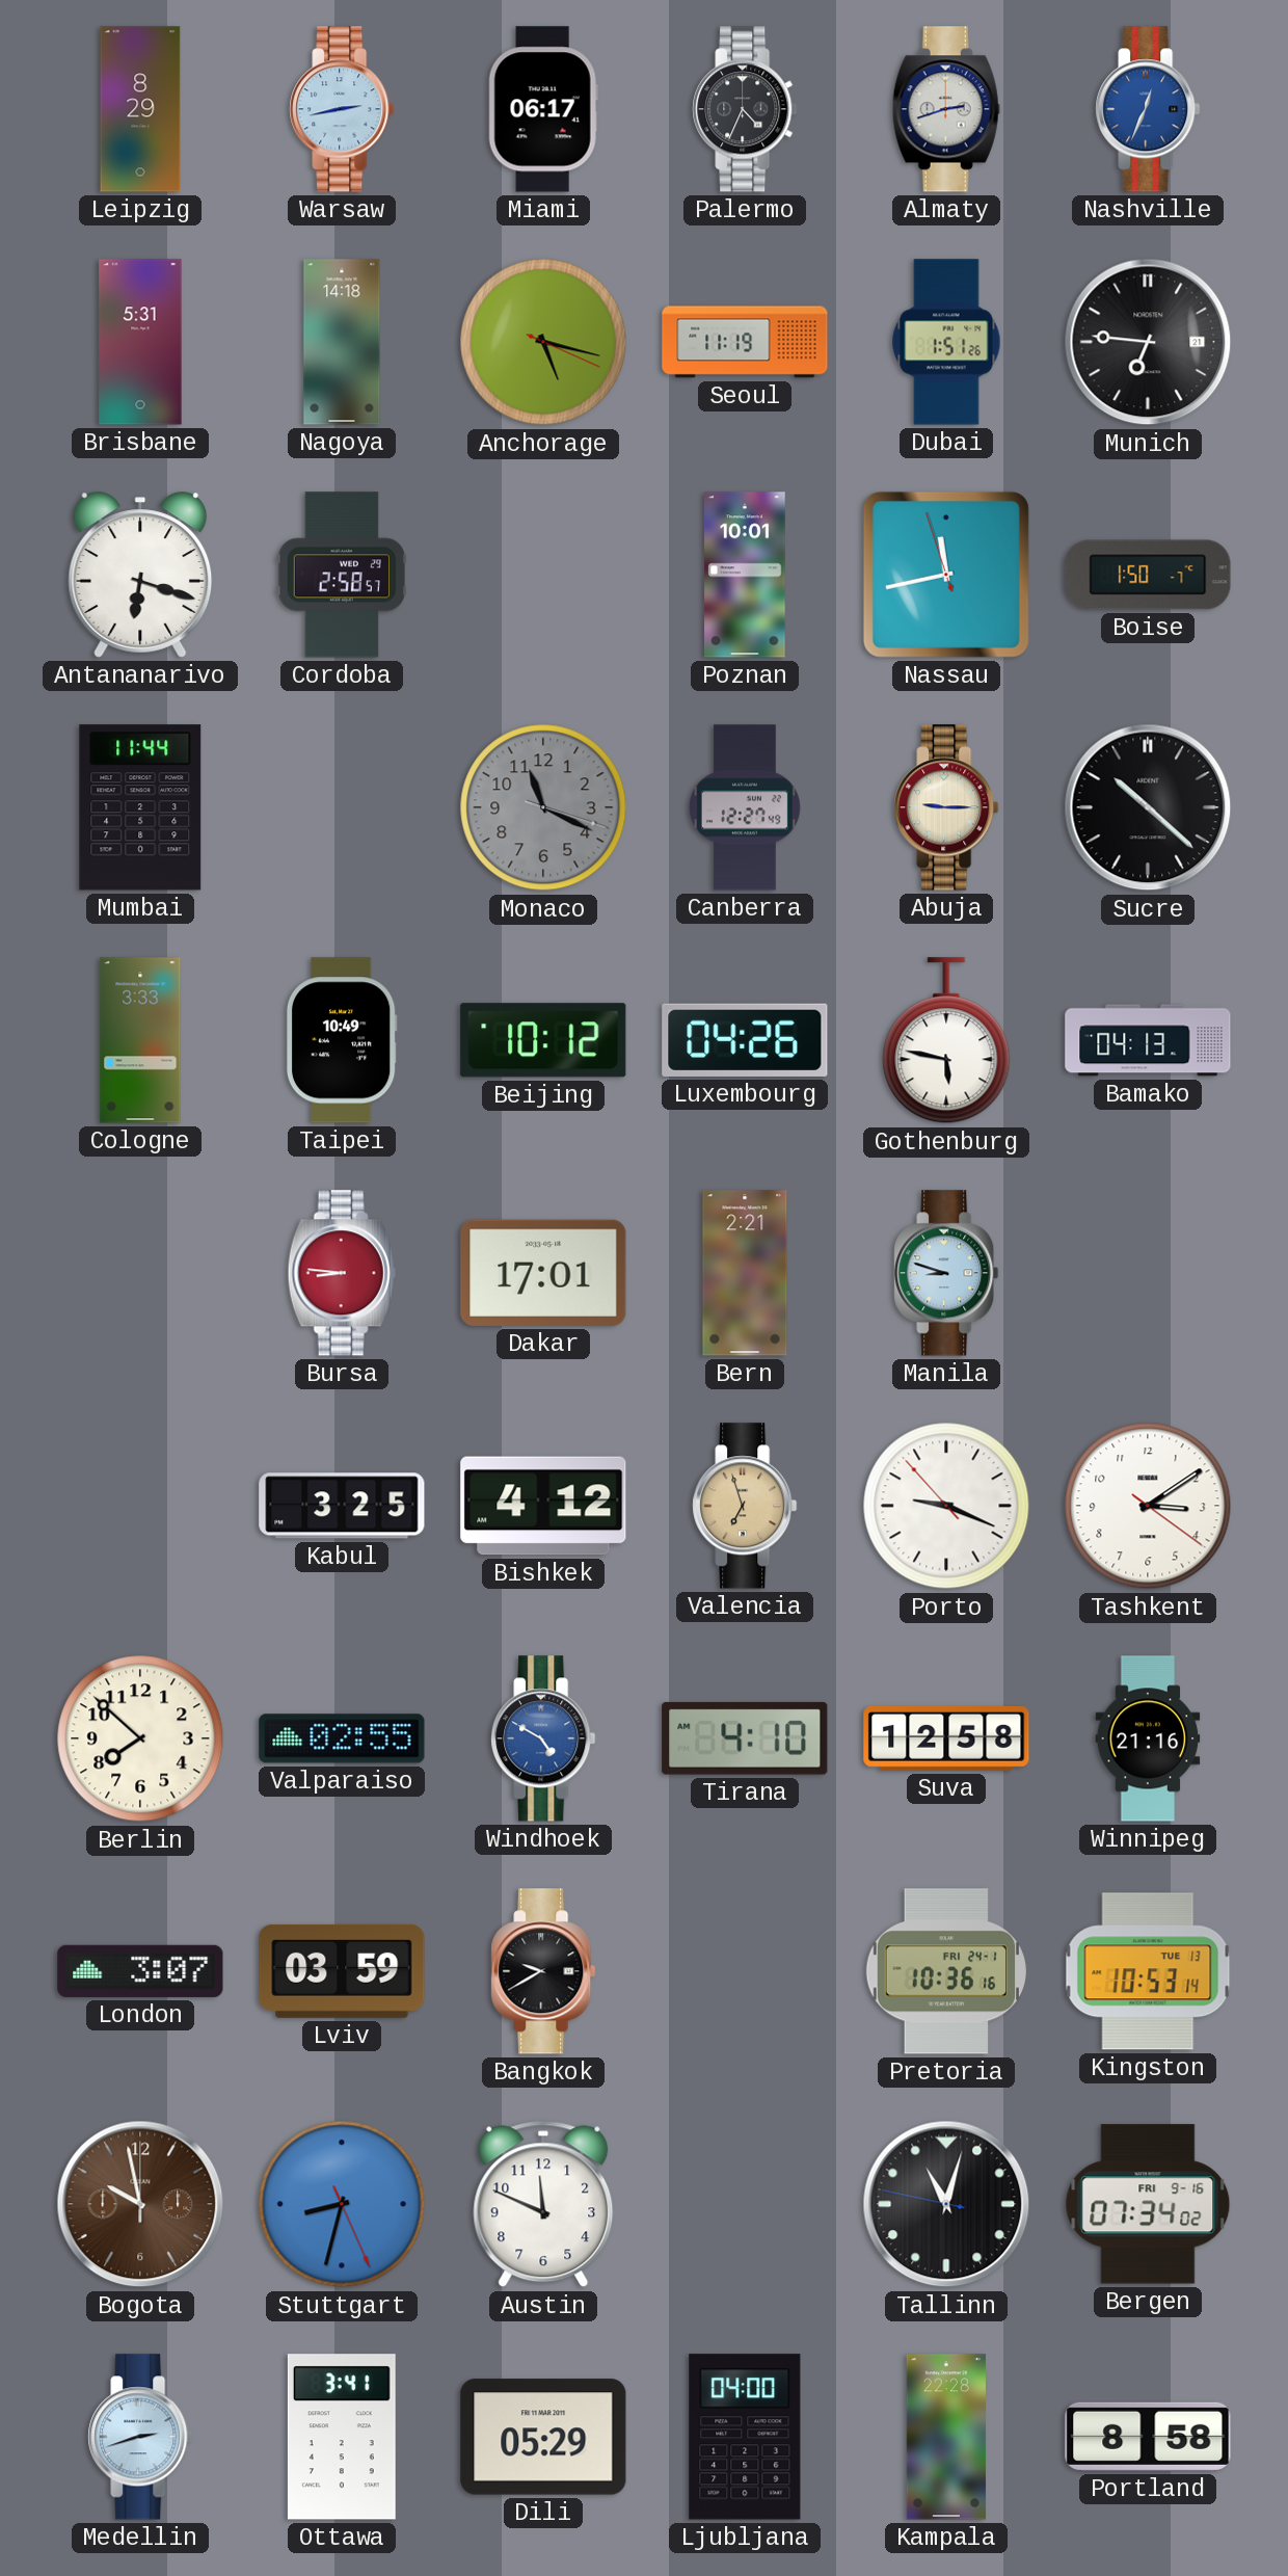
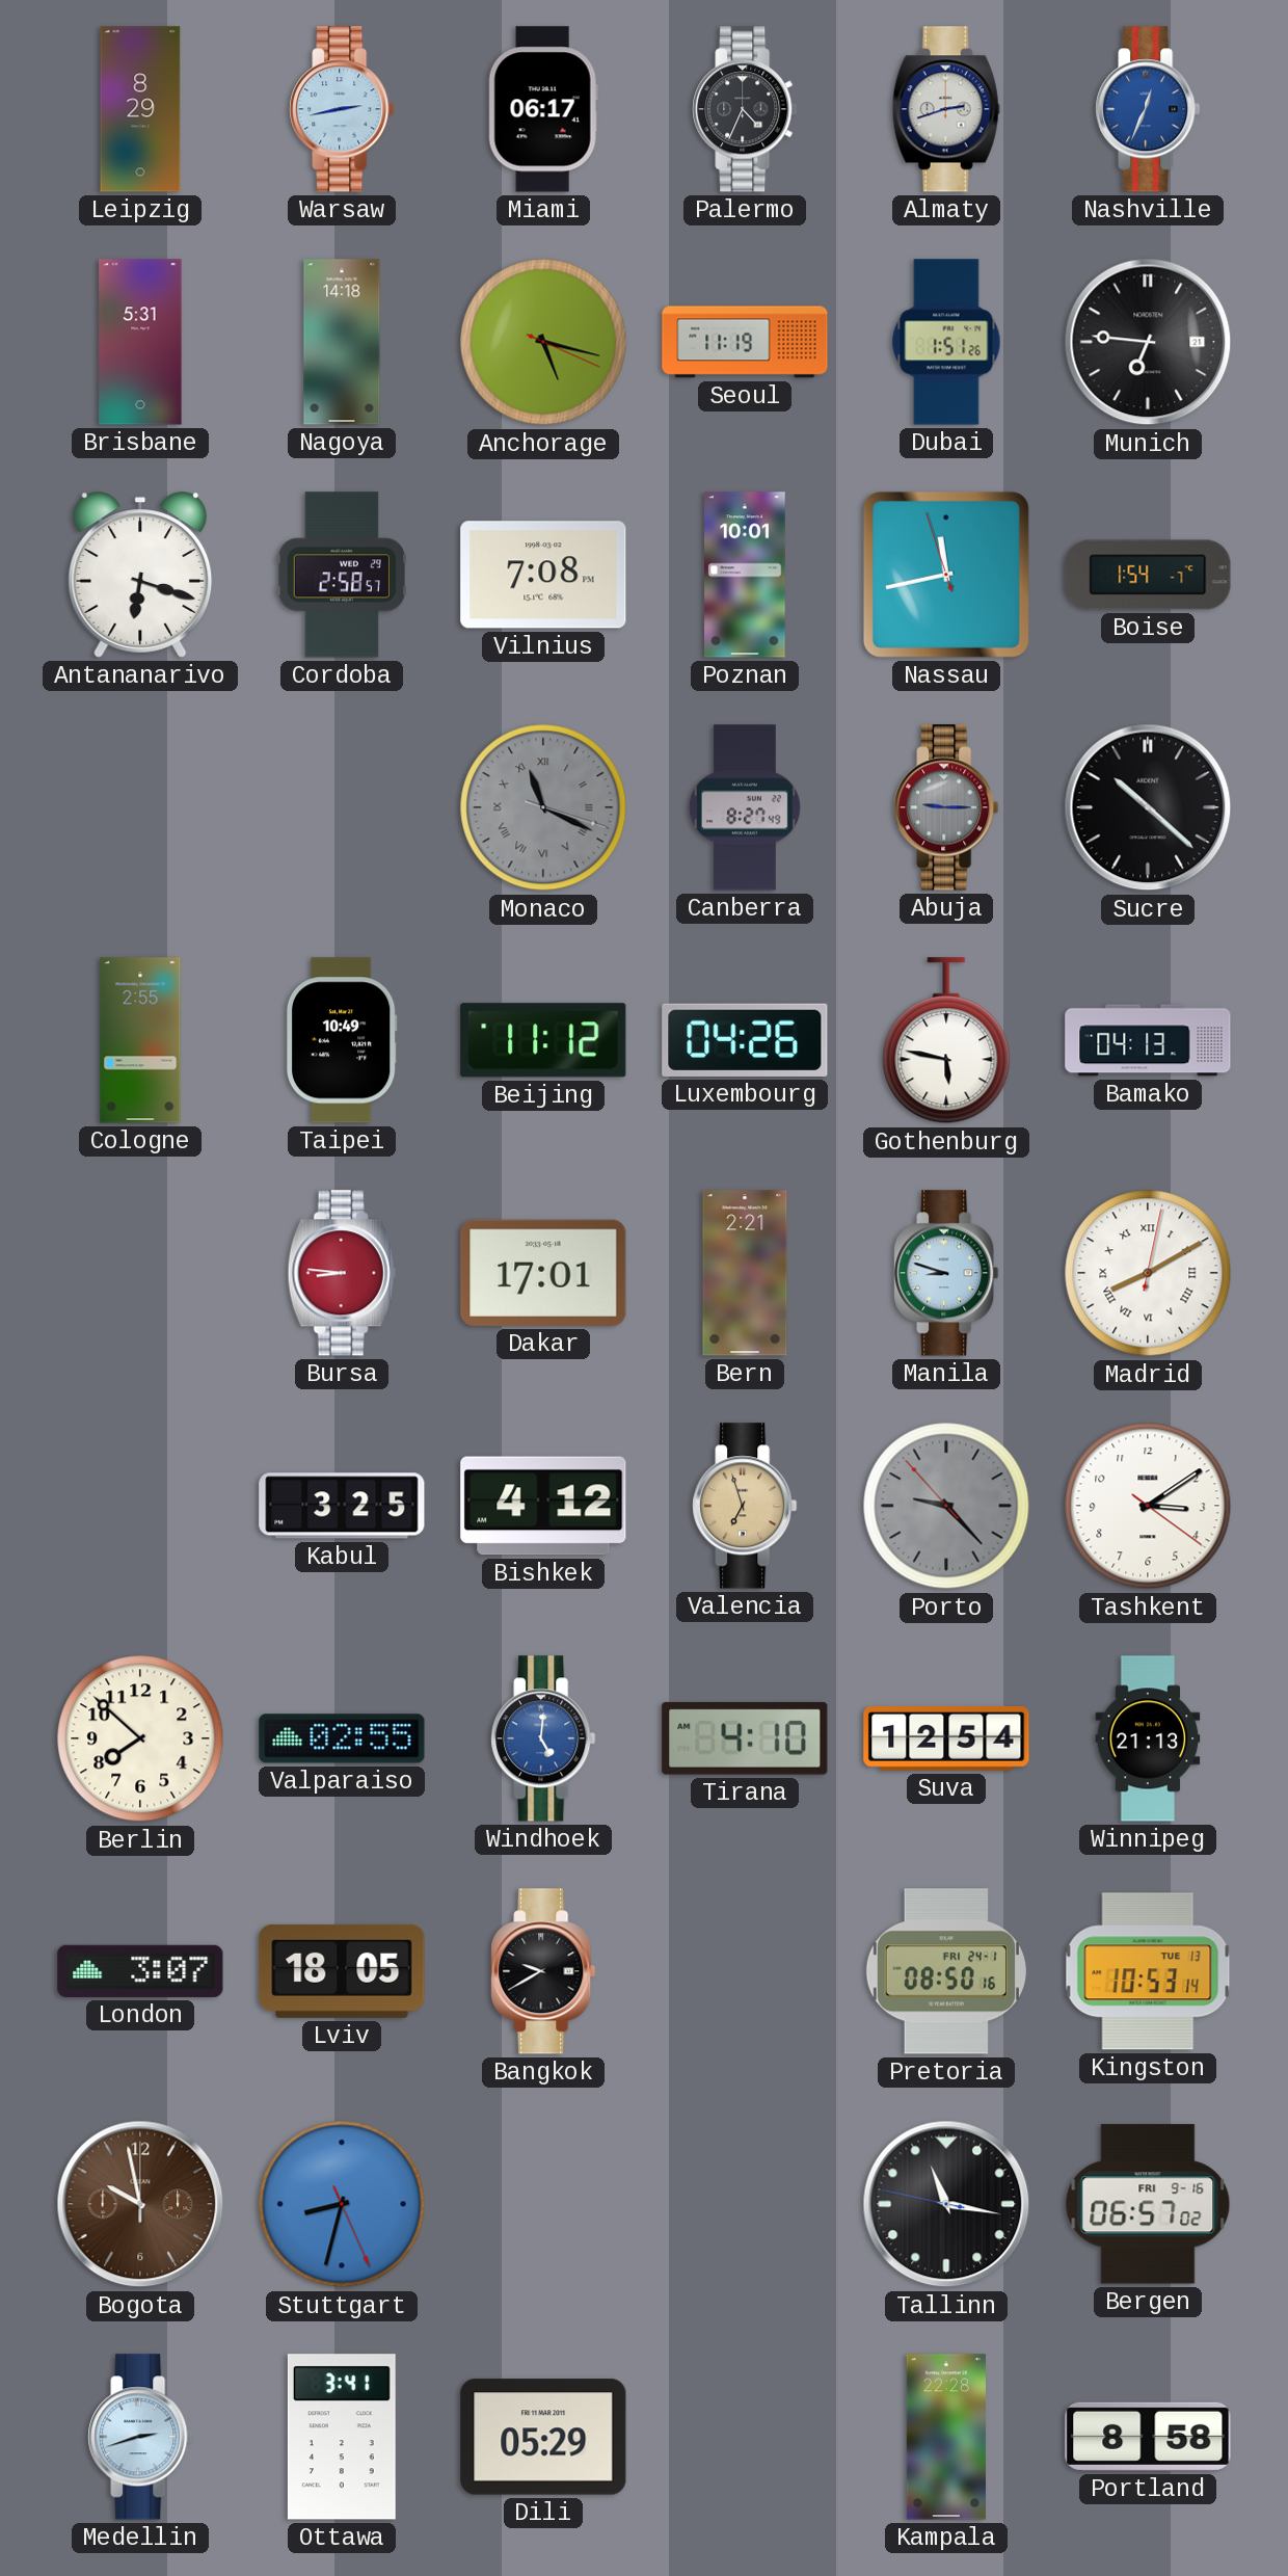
Vilnius: none -> 7:08 (543, 575)
Boise: 1:50 -> 1:54 (1148, 575)
Mumbai: 11:44 -> none (140, 807)
Monaco numerals: Arabic -> Roman (543, 807)
Canberra: 12:27 -> 8:27 (745, 807)
Abuja dial: cream -> grey (946, 807)
Cologne: 3:33 -> 2:55 (140, 1040)
Beijing: 10:12 -> 11:12 (543, 1040)
Madrid: none -> 8:10 (1148, 1273)
Porto: 9:18 -> 9:22 (946, 1506)
Porto dial: white -> grey (946, 1506)
Windhoek: 4:50 -> 5:01 (543, 1738)
Suva: 12:58 -> 12:54 (946, 1738)
Winnipeg: 21:16 -> 21:13 (1148, 1738)
Lviv: 03:59 -> 18:05 (342, 1971)
Pretoria: 10:36 -> 08:50 (945, 1971)
Austin: 11:49 -> none (543, 2204)
Tallinn: 11:02 -> 11:16 (946, 2204)
Bergen: 07:34 -> 06:57 (1148, 2204)
Ljubljana: 04:00 -> none (745, 2437)
